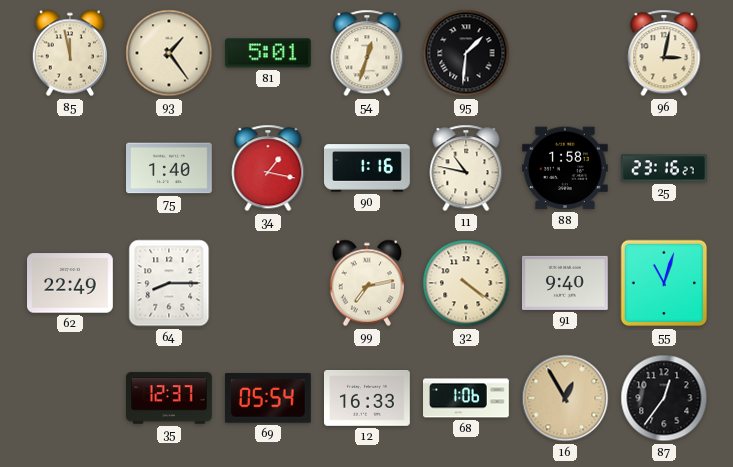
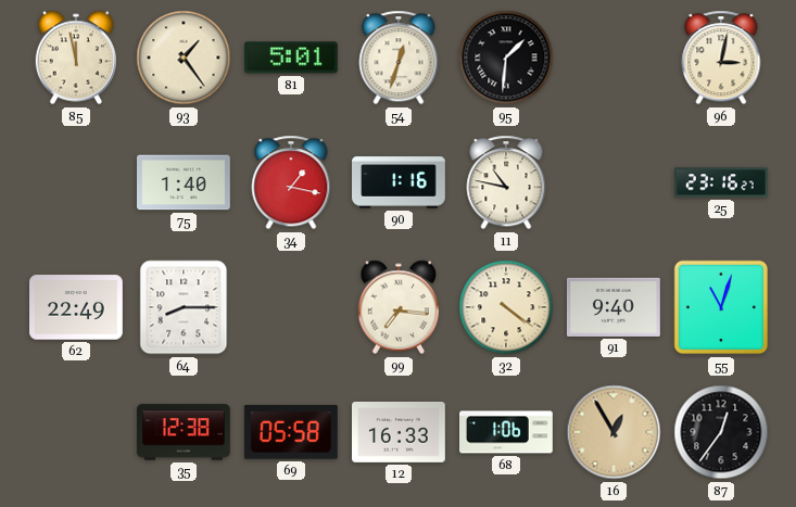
88: 1:58 -> none (566, 168)
99: 7:13 -> 7:16 (397, 307)
35: 12:37 -> 12:38 (185, 432)
69: 05:54 -> 05:58 (291, 432)
